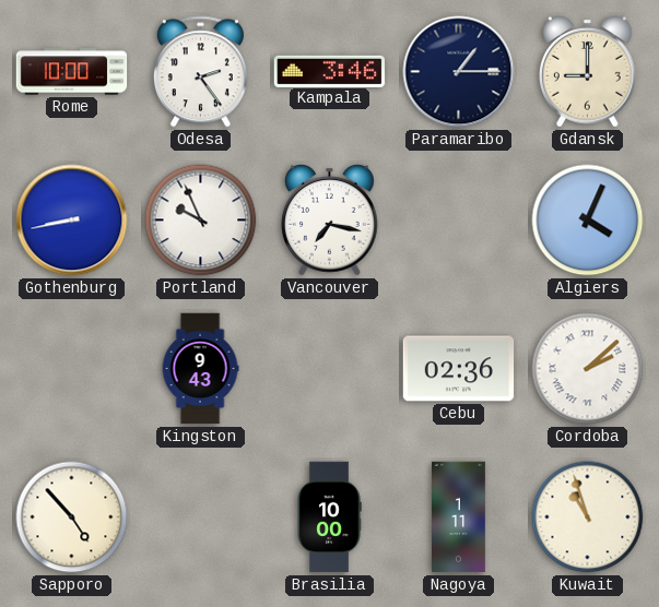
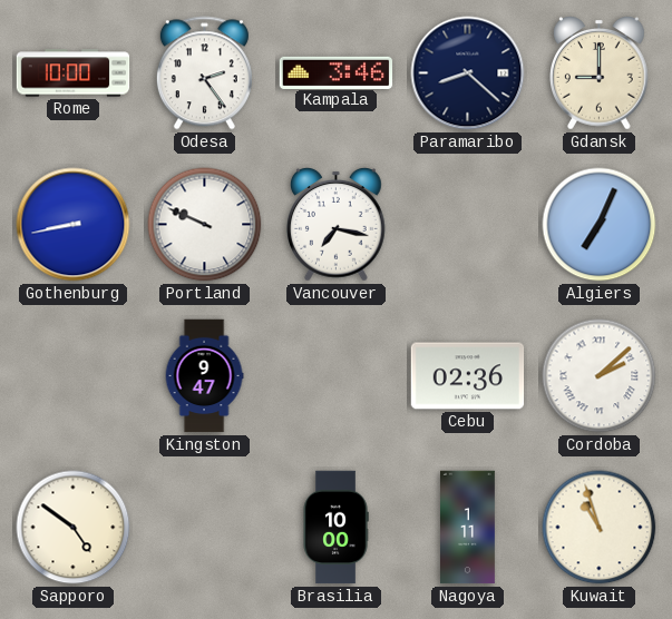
Paramaribo: 1:15 -> 8:22 (468, 73)
Portland: 9:56 -> 9:49 (205, 225)
Algiers: 4:04 -> 7:04 (600, 225)
Kingston: 9:43 -> 9:47 (204, 376)
Sapporo: 4:53 -> 4:51 (74, 528)
